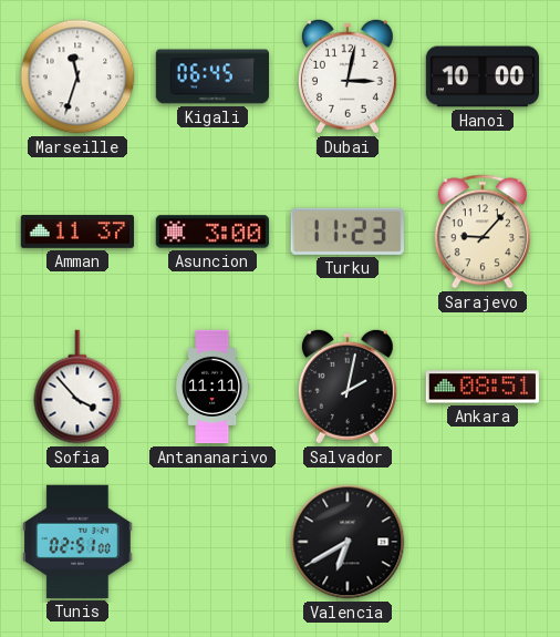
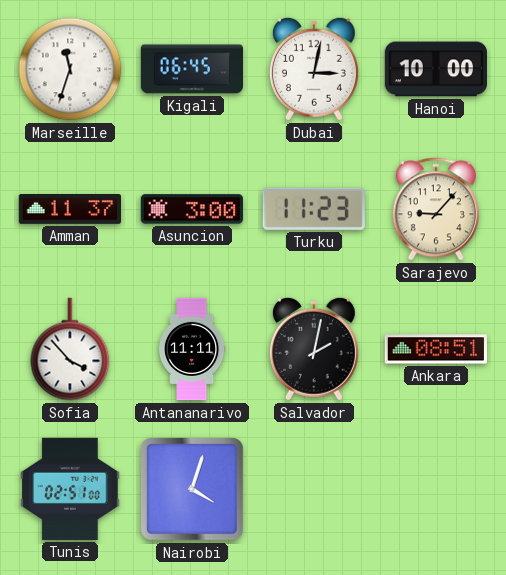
Nairobi: none -> 4:03 (192, 489)
Valencia: 6:40 -> none (348, 542)
